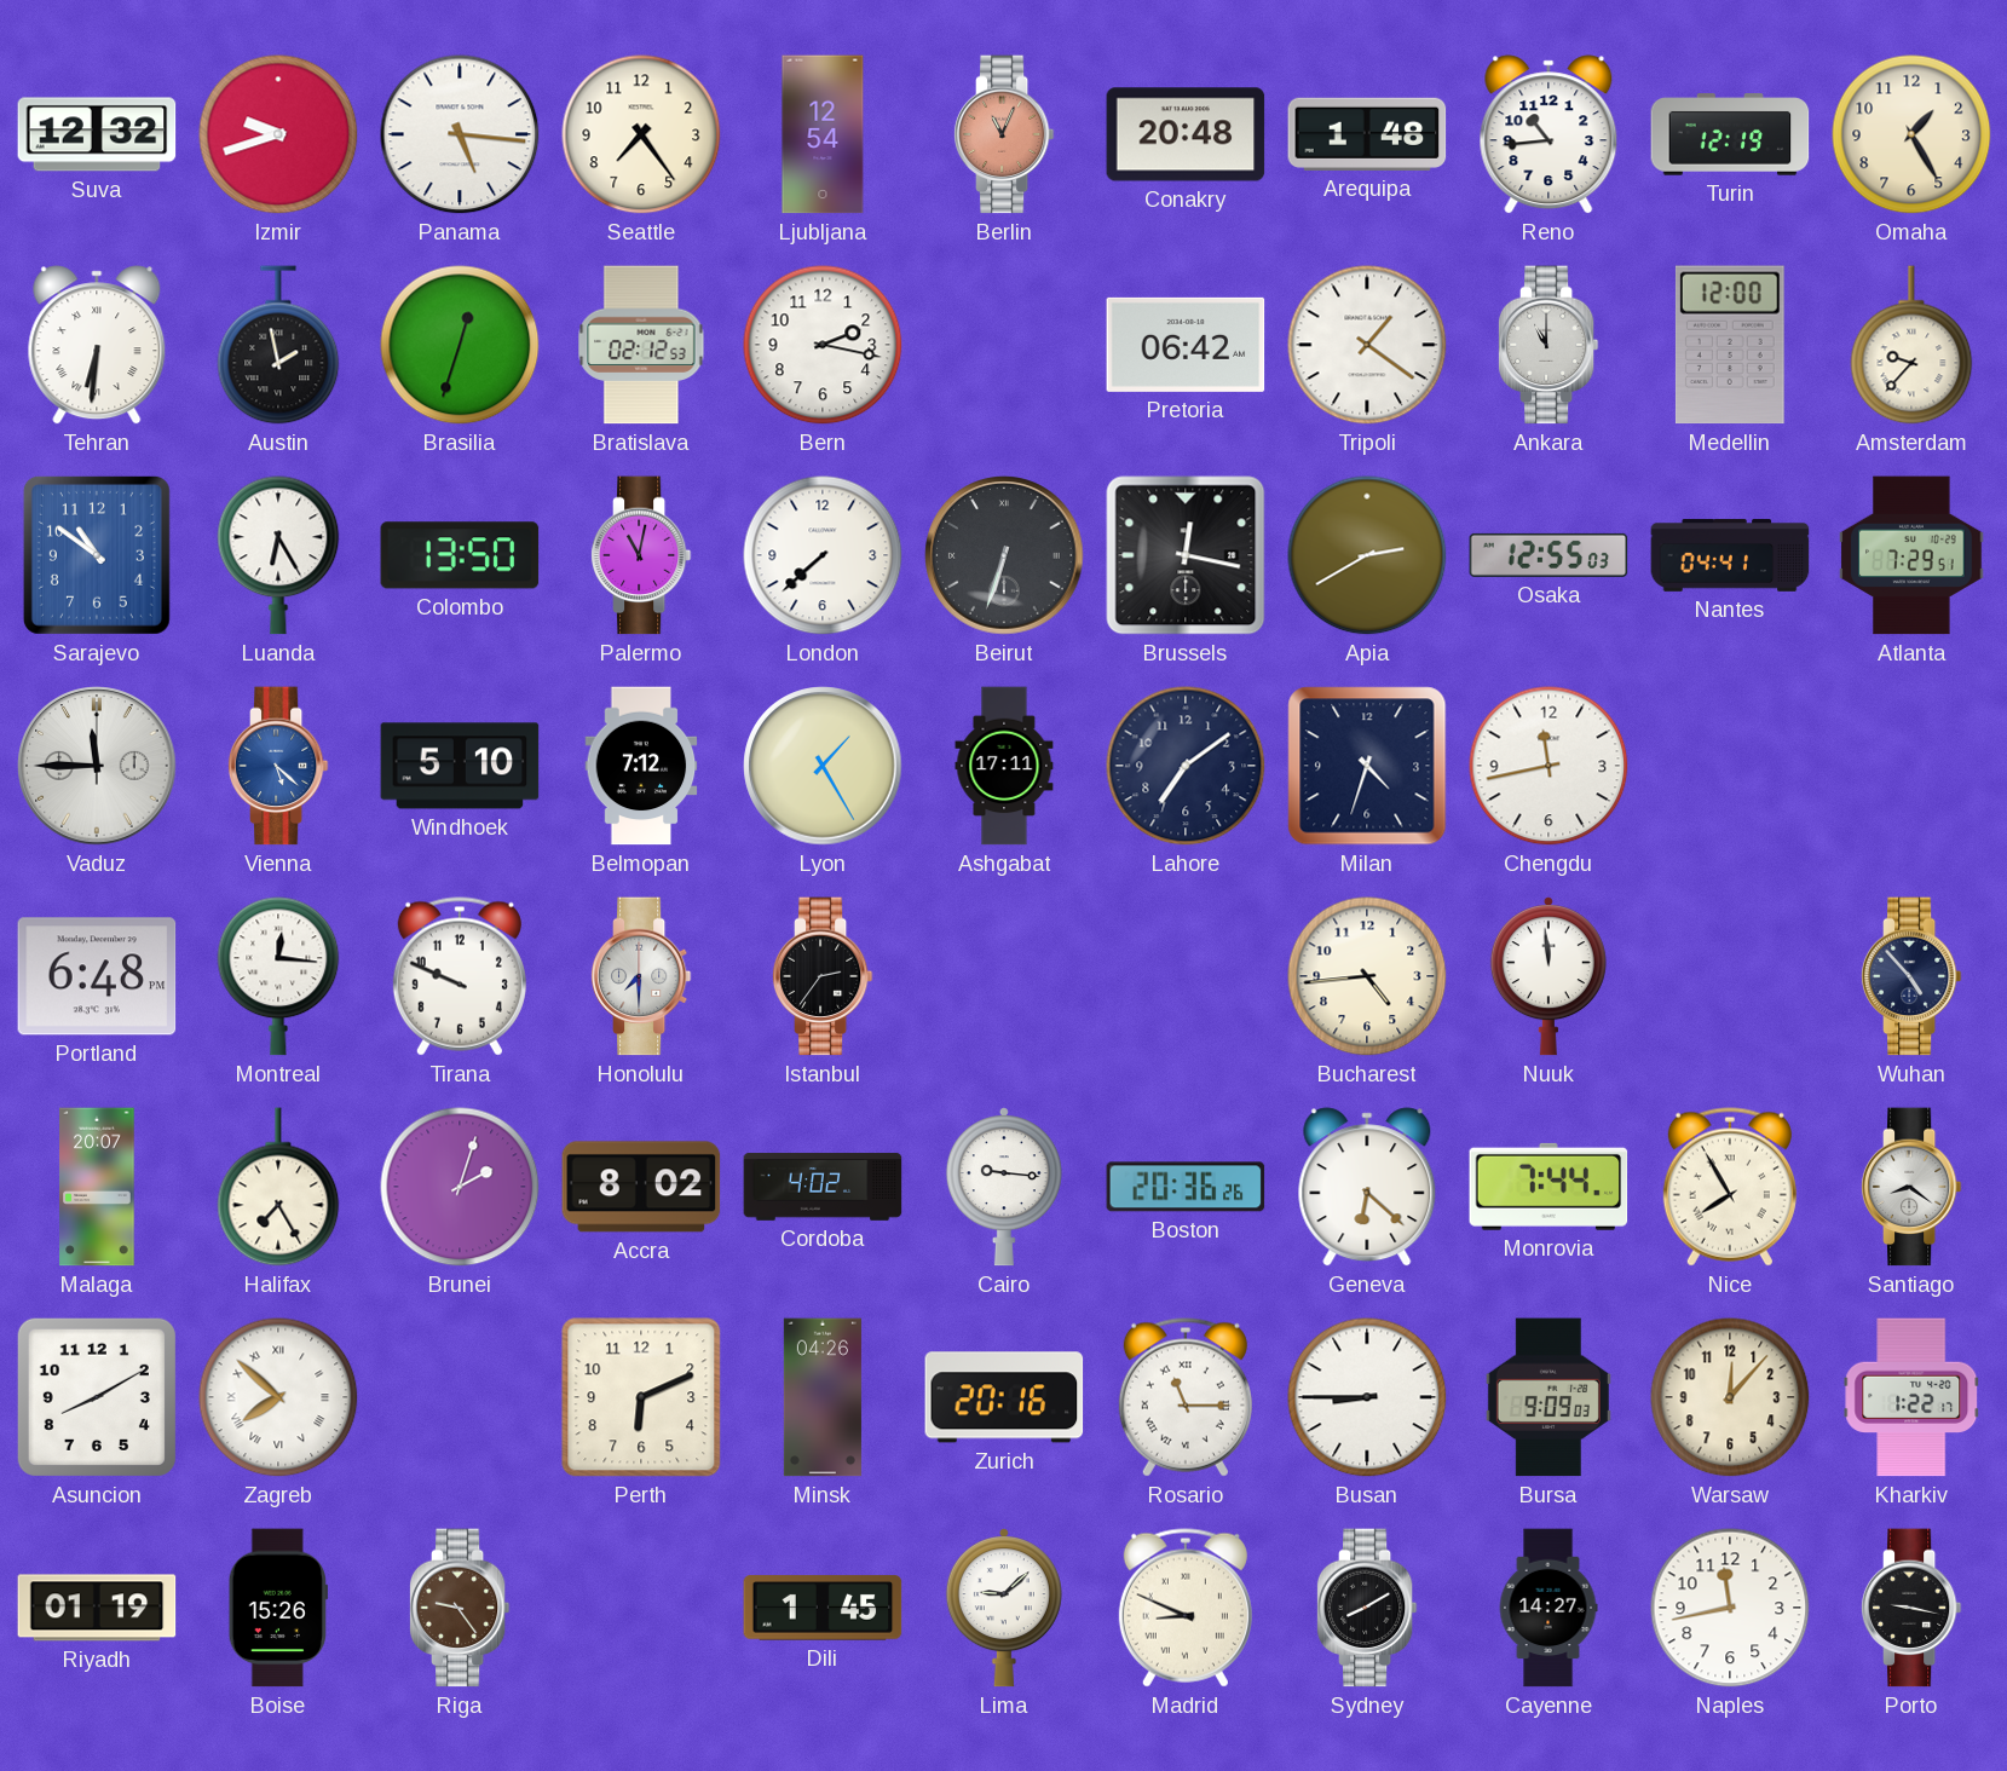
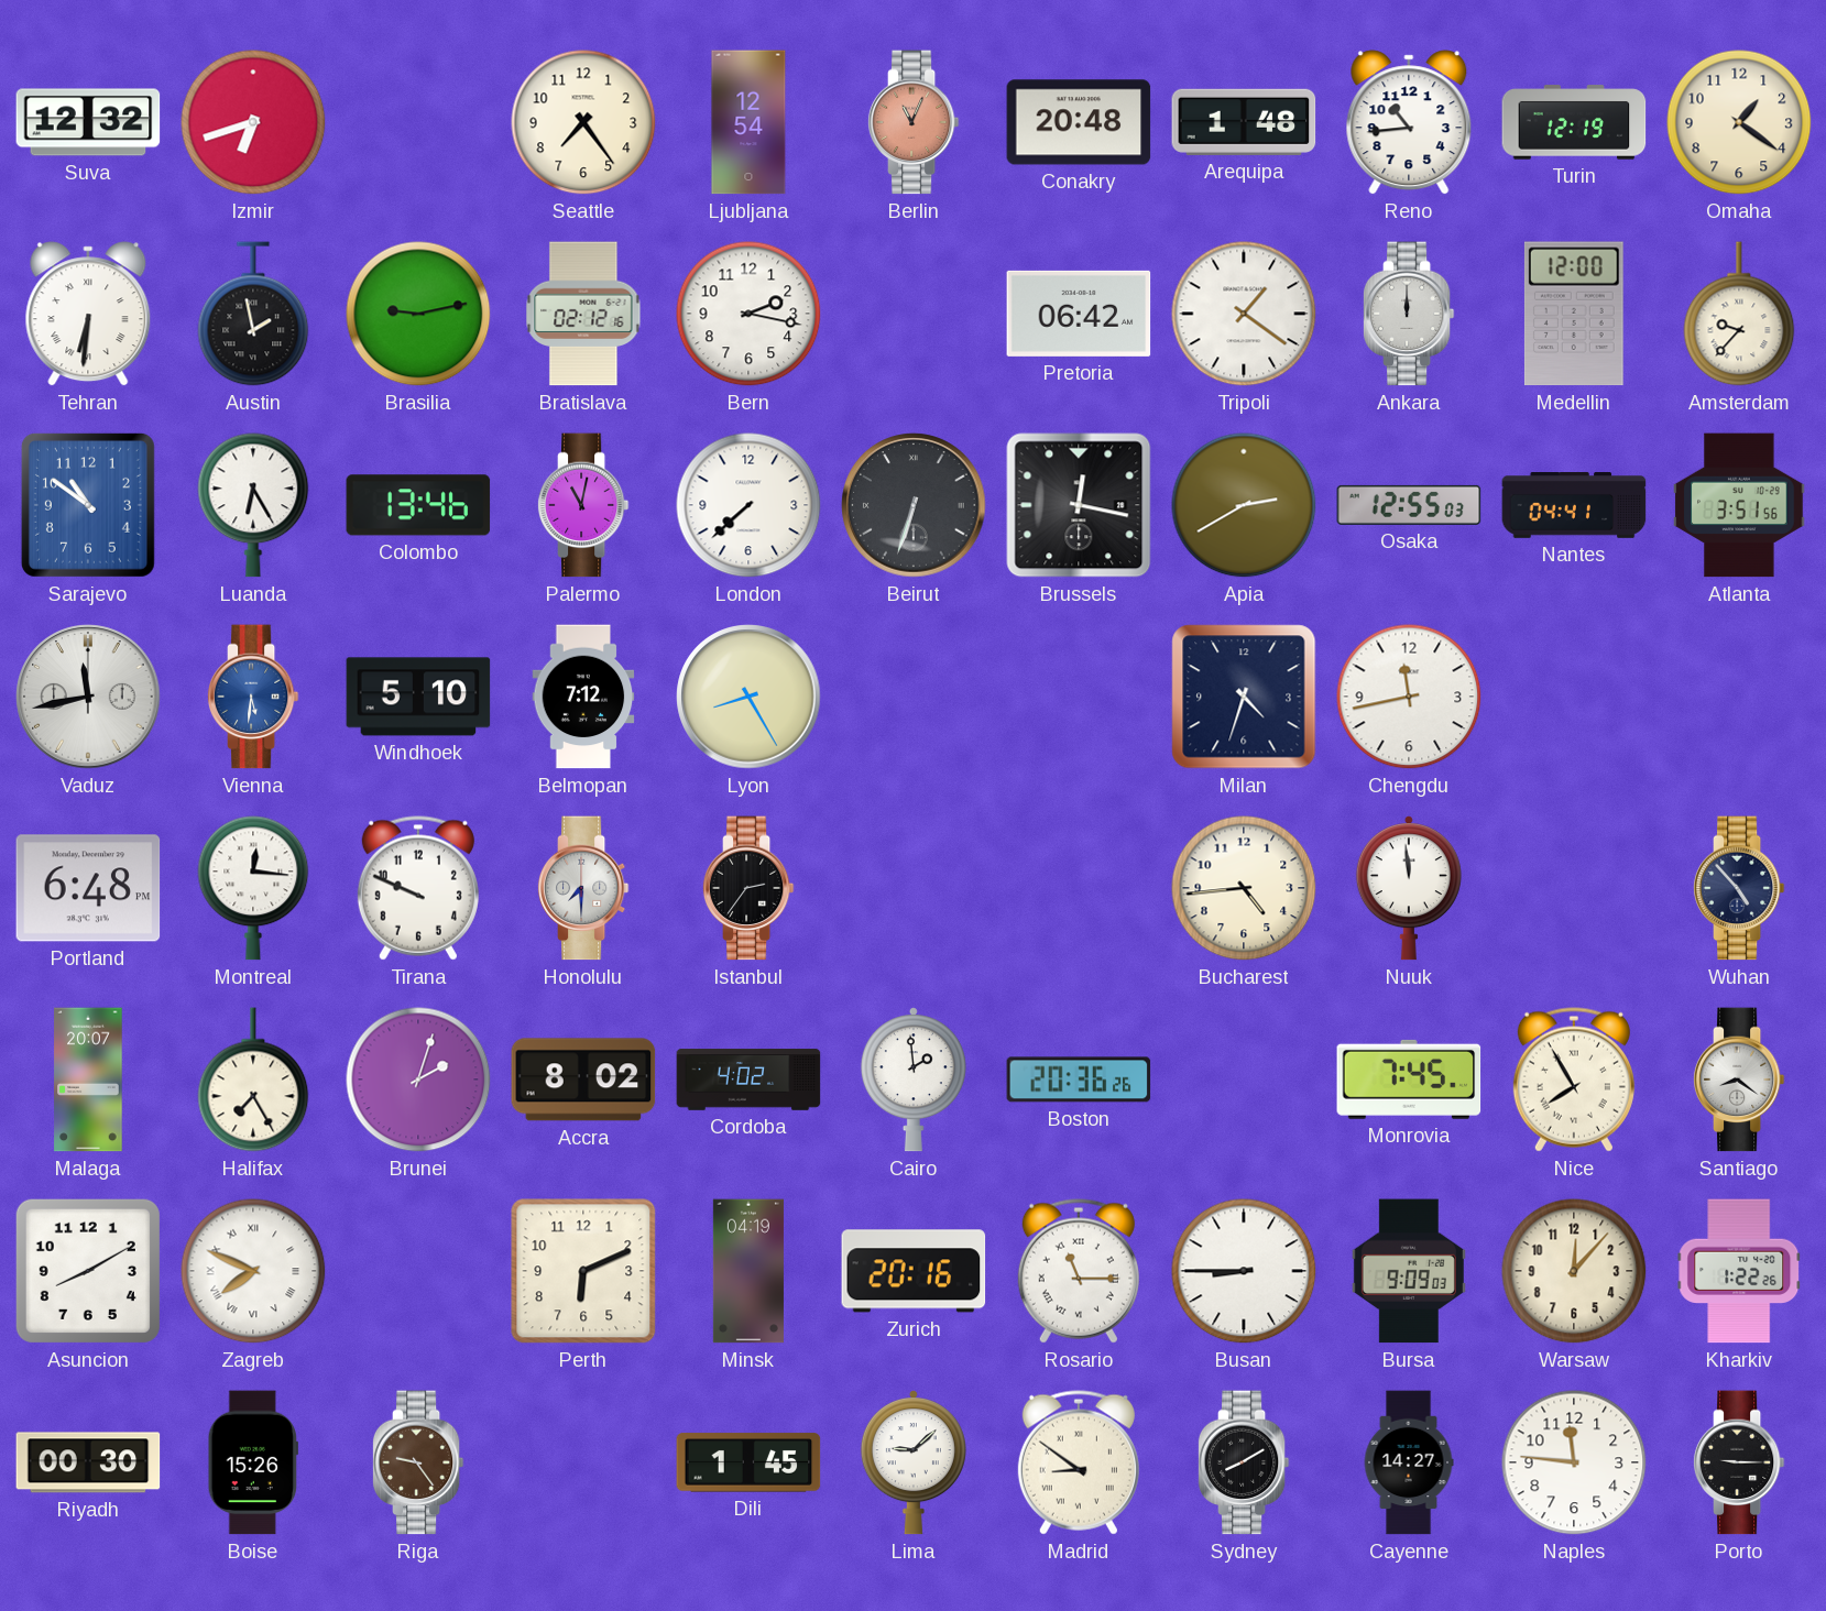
Izmir: 9:42 -> 6:42 (253, 122)
Panama: 5:16 -> none (460, 134)
Omaha: 1:25 -> 1:21 (1739, 122)
Brasilia: 12:33 -> 9:13 (418, 314)
Bratislava: 02:12:53 -> 02:12:16 (583, 314)
Ankara: 11:00 -> 12:00 (1409, 314)
Colombo: 13:50 -> 13:46 (418, 505)
Atlanta: 7:29 -> 3:51 (1739, 505)
Vaduz: 11:45 -> 11:43 (88, 697)
Vienna: 5:22 -> 5:31 (253, 697)
Lyon: 1:25 -> 8:25 (748, 697)
Ashgabat: 17:11 -> none (1004, 766)
Lahore: 7:09 -> none (1186, 766)
Cairo: 9:16 -> 1:59 (914, 1080)
Geneva: 6:22 -> none (1367, 1187)
Monrovia: 7:44 -> 7:45 (1409, 1080)
Zagreb: 7:52 -> 7:49 (253, 1271)
Minsk: 04:26 -> 04:19 (748, 1271)
Kharkiv: 1:22:17 -> 1:22:26 (1739, 1271)
Riyadh: 01:19 -> 00:30 (88, 1462)
Madrid: 8:49 -> 8:51 (1079, 1462)
Naples: 11:43 -> 11:46 (1574, 1462)
Porto: 9:17 -> 9:15 (1739, 1462)
